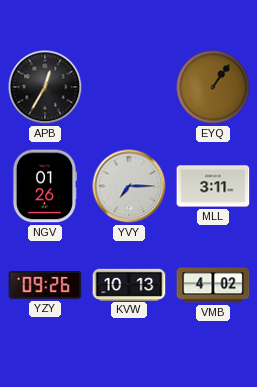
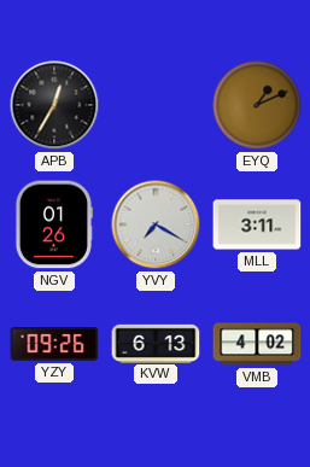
EYQ: 1:06 -> 1:11 (257, 105)
YVY: 7:15 -> 7:20 (156, 224)
KVW: 10:13 -> 6:13 (156, 343)
